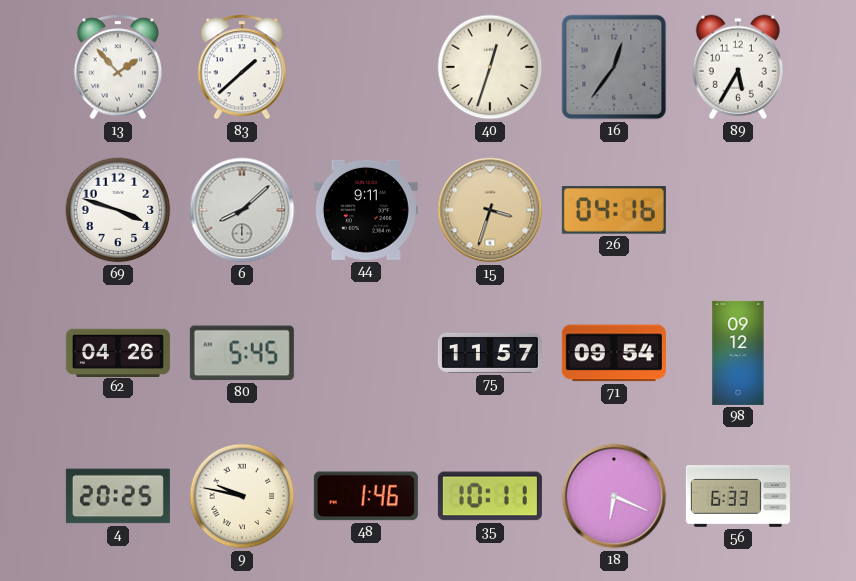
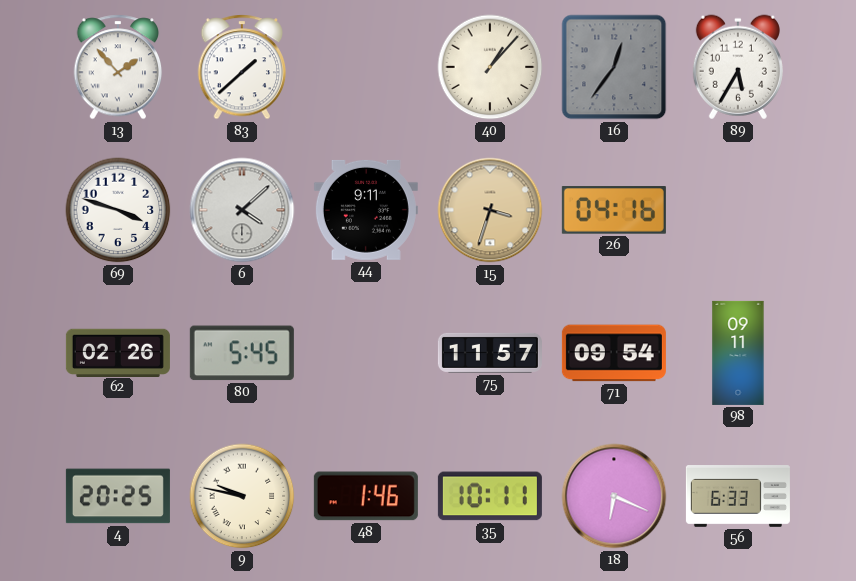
40: 12:33 -> 1:07 (490, 67)
6: 8:08 -> 4:08 (242, 210)
62: 04:26 -> 02:26 (118, 352)
98: 09:12 -> 09:11 (738, 353)
